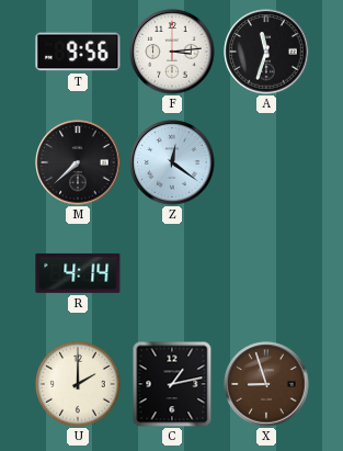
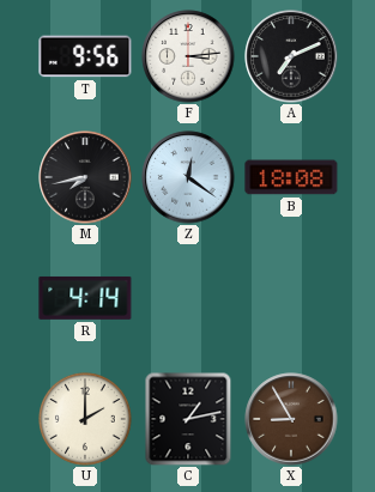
A: 11:33 -> 7:11 (291, 56)
M: 7:38 -> 7:43 (85, 177)
B: none -> 18:08 (291, 177)
X: 8:57 -> 8:55 (291, 419)
